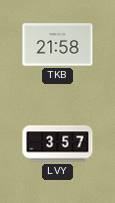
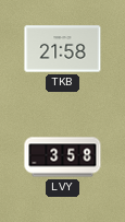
LVY: 3:57 -> 3:58 (63, 157)
